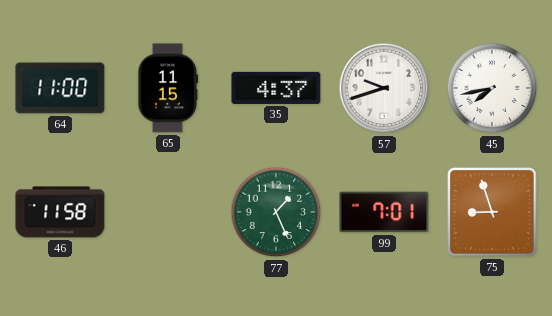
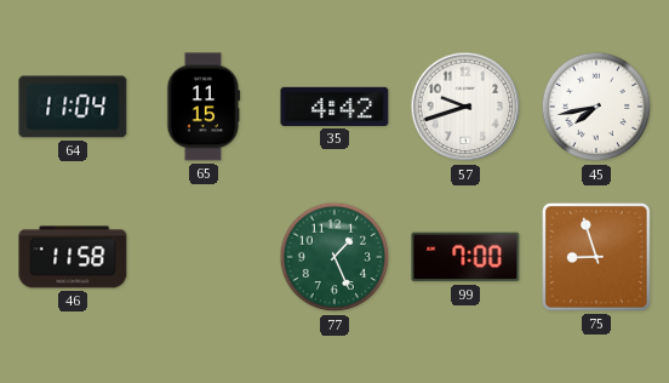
64: 11:00 -> 11:04 (73, 107)
35: 4:37 -> 4:42 (334, 107)
99: 7:01 -> 7:00 (465, 257)
